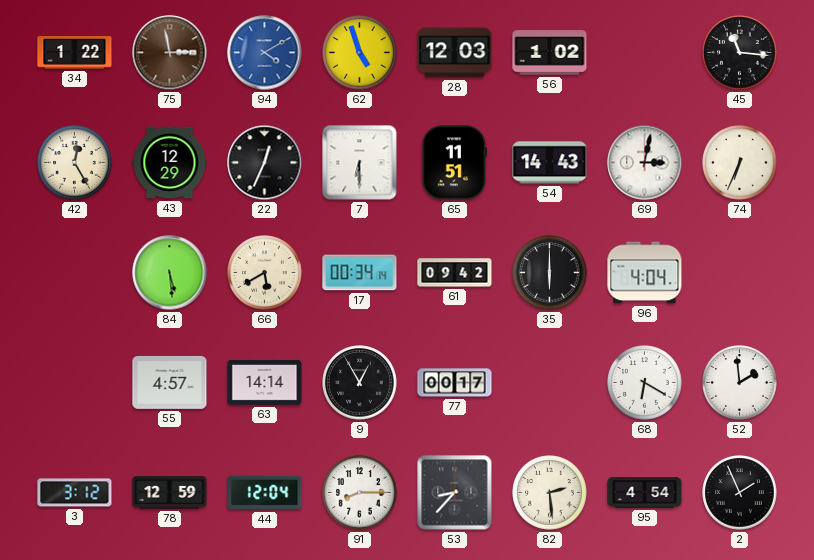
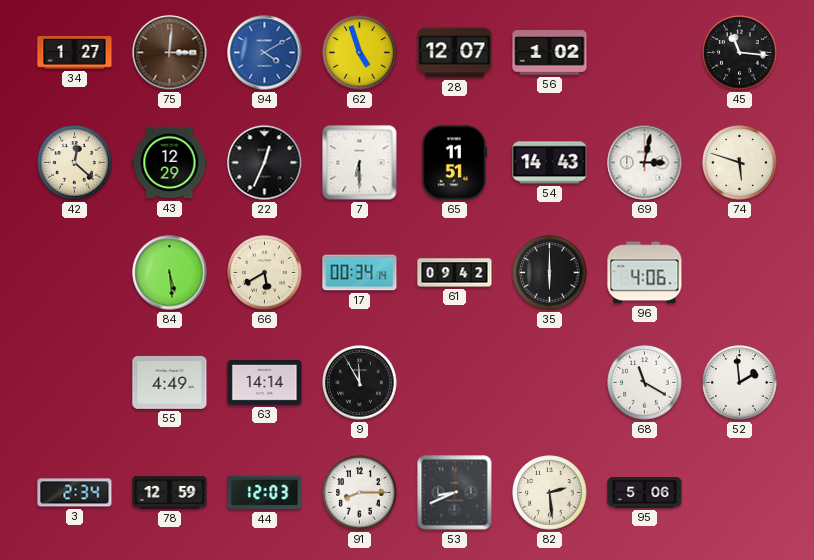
34: 1:22 -> 1:27 (75, 53)
75: 2:58 -> 3:01 (170, 53)
28: 12:03 -> 12:07 (455, 53)
42: 12:25 -> 12:22 (75, 163)
74: 6:34 -> 5:48 (740, 163)
96: 4:04 -> 4:06 (645, 273)
55: 4:57 -> 4:49 (170, 382)
9: 12:55 -> 11:55 (360, 383)
77: 00:17 -> none (455, 383)
68: 6:20 -> 11:20 (645, 383)
3: 3:12 -> 2:34 (75, 493)
44: 12:04 -> 12:03 (265, 493)
53: 8:37 -> 8:41 (455, 493)
95: 4:54 -> 5:06 (645, 493)
2: 1:56 -> none (740, 493)
